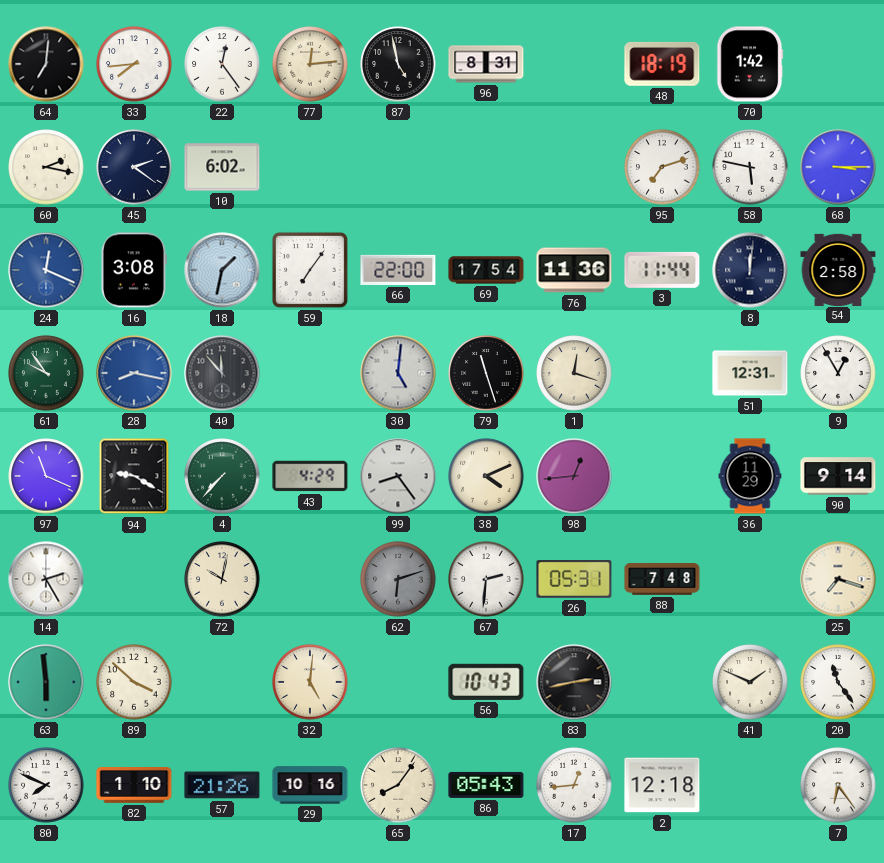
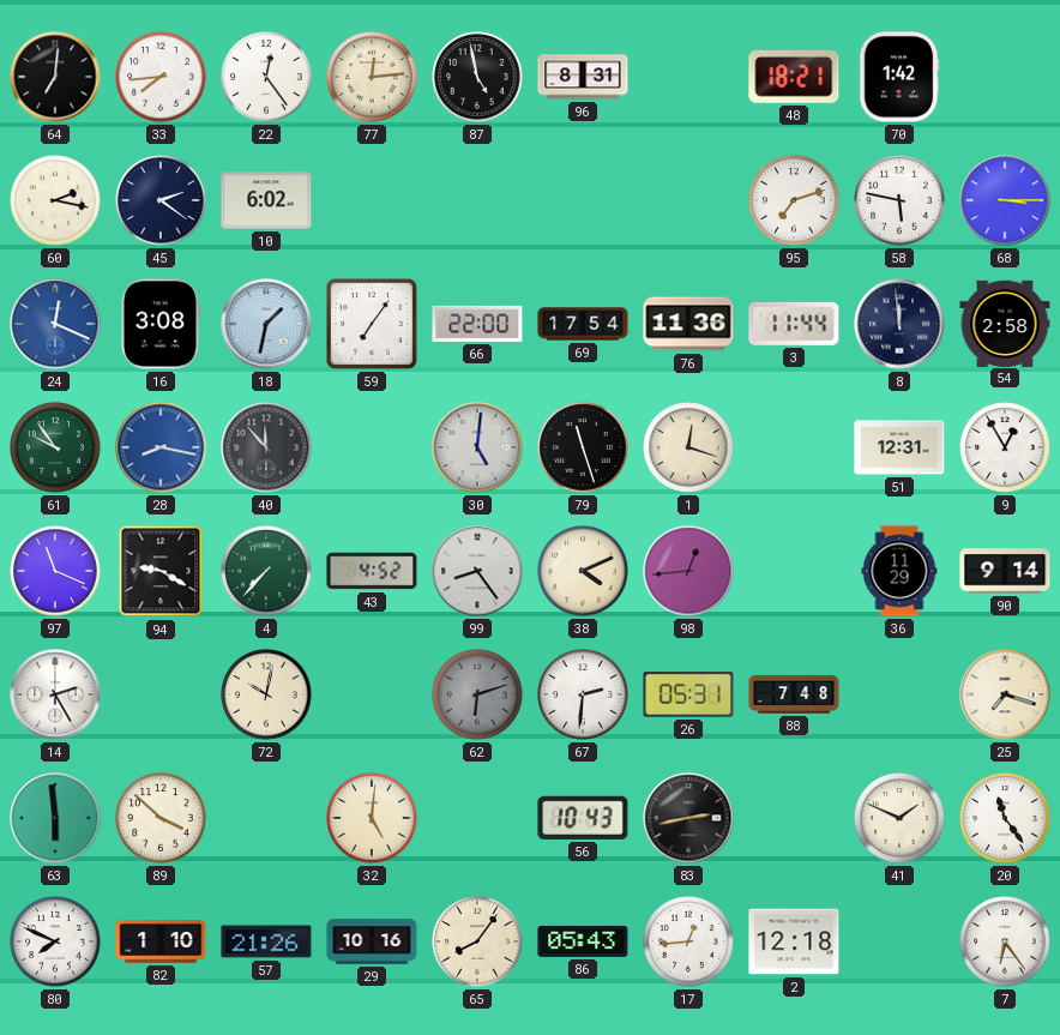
48: 18:19 -> 18:21 (794, 77)
8: 12:01 -> 11:59 (899, 324)
43: 4:29 -> 4:52 (372, 571)
